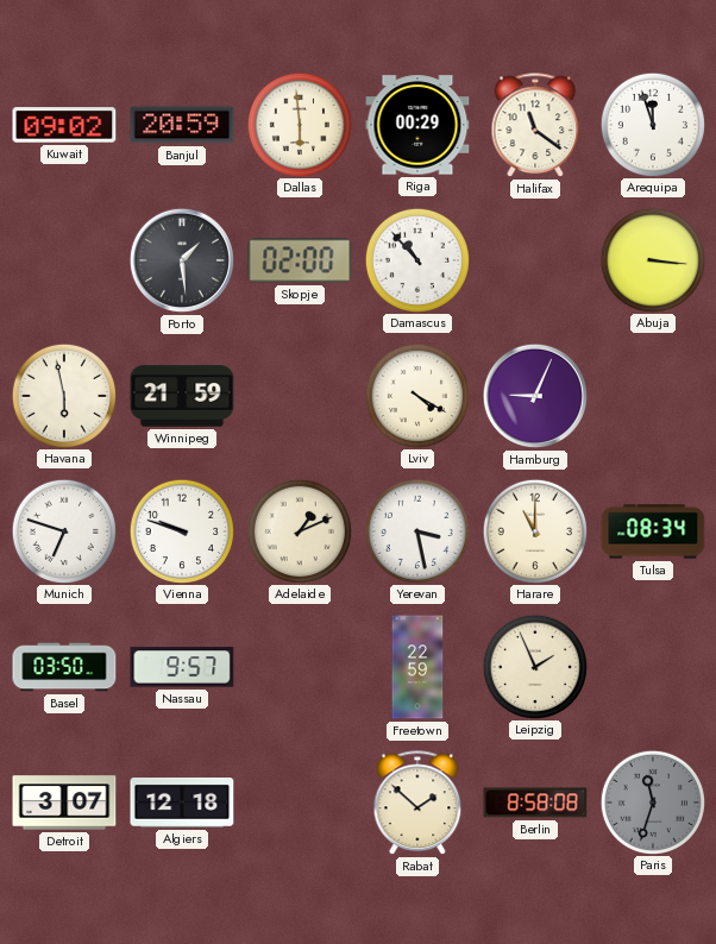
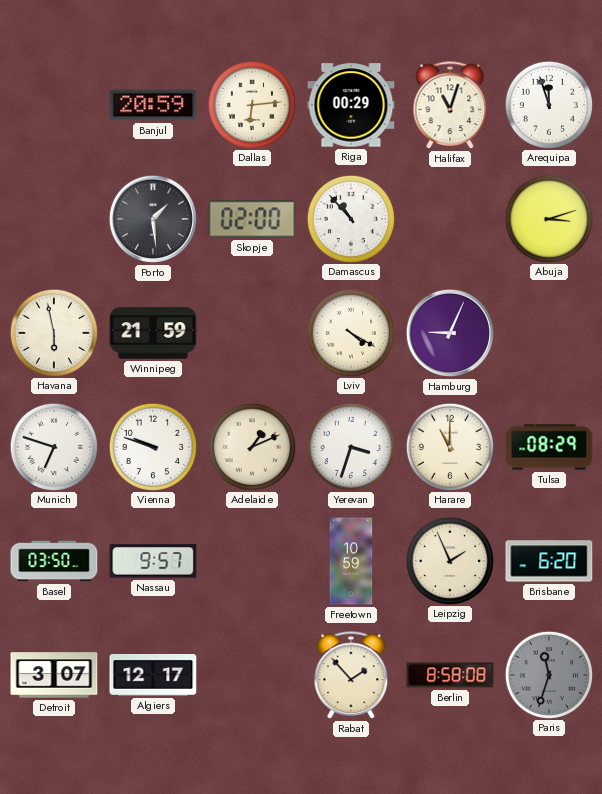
Kuwait: 09:02 -> none (64, 125)
Dallas: 5:59 -> 6:14 (251, 104)
Halifax: 11:21 -> 11:03 (450, 106)
Abuja: 3:16 -> 3:12 (548, 218)
Yerevan: 3:28 -> 3:33 (350, 446)
Tulsa: 08:34 -> 08:29 (549, 447)
Freetown: 22:59 -> 10:59 (351, 561)
Brisbane: none -> 6:20 (549, 561)
Algiers: 12:18 -> 12:17 (153, 676)
Rabat: 1:52 -> 1:53 (351, 676)
